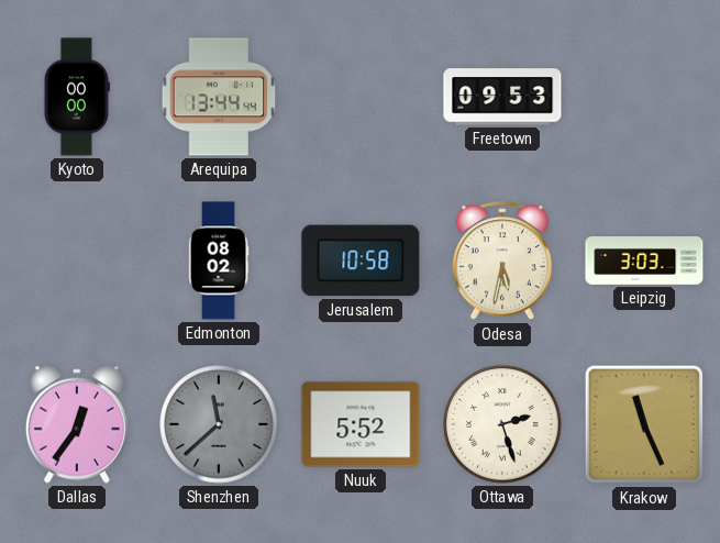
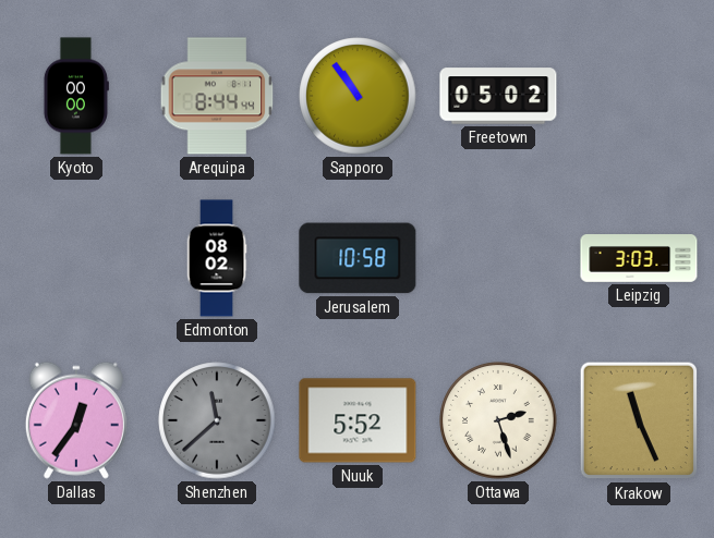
Arequipa: 13:44 -> 8:44 (217, 96)
Sapporo: none -> 10:54 (358, 96)
Freetown: 09:53 -> 05:02 (498, 96)
Odesa: 5:32 -> none (502, 262)
